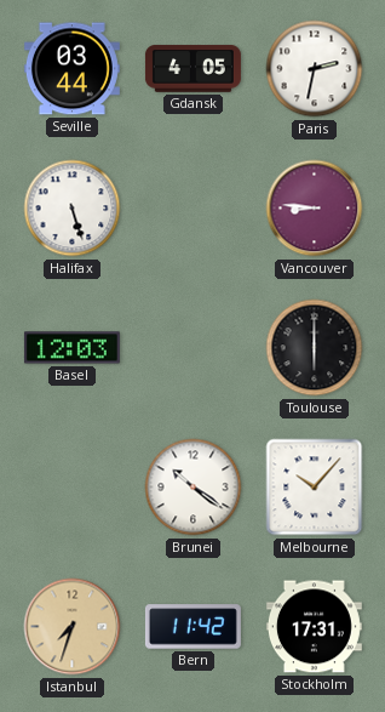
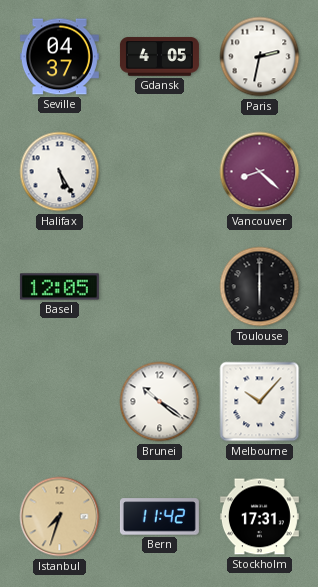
Seville: 03:44 -> 04:37 (59, 57)
Halifax: 5:27 -> 5:25 (60, 172)
Vancouver: 8:46 -> 8:22 (260, 172)
Basel: 12:03 -> 12:05 (59, 287)
